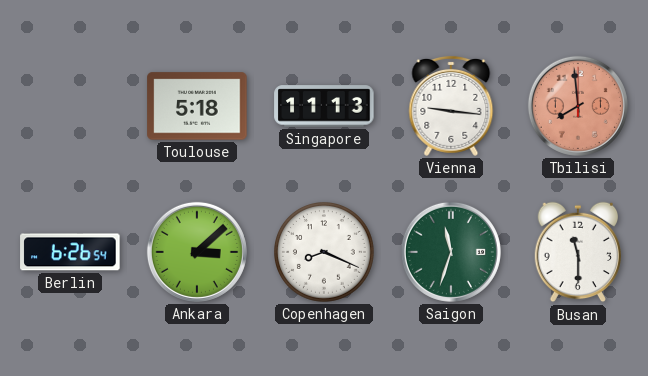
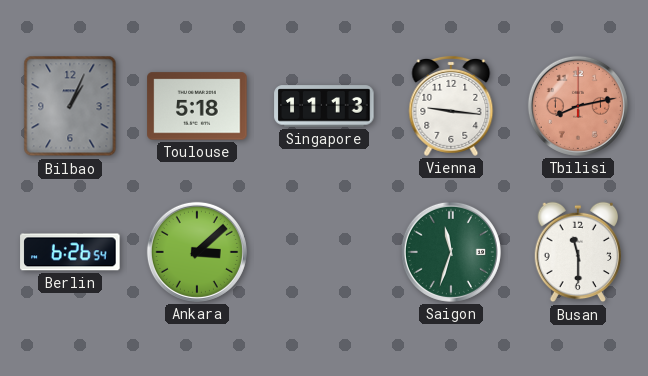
Bilbao: none -> 1:04 (70, 106)
Tbilisi: 7:59 -> 8:13 (578, 106)
Copenhagen: 8:19 -> none (325, 253)
